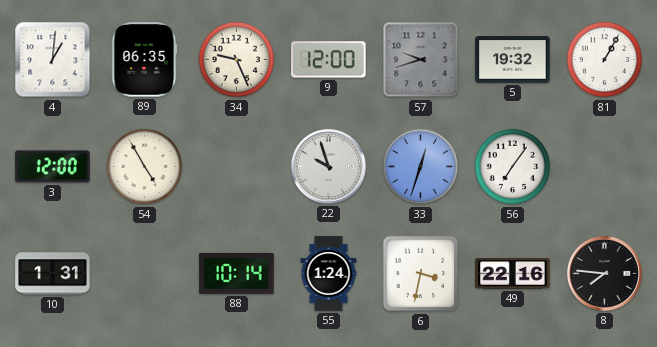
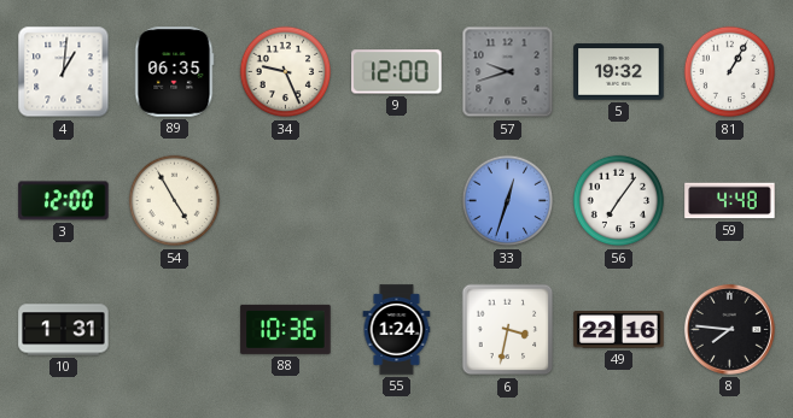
22: 9:57 -> none (328, 166)
59: none -> 4:48 (730, 201)
88: 10:14 -> 10:36 (286, 329)
